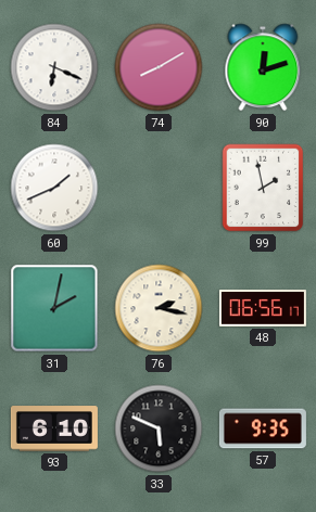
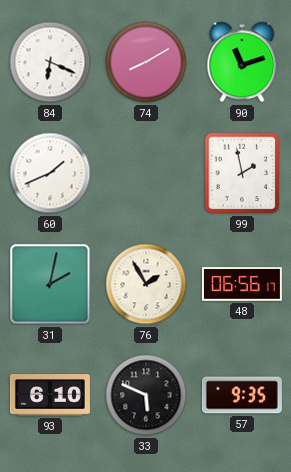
90: 12:12 -> 11:12 (242, 62)
76: 2:17 -> 1:55 (146, 284)
